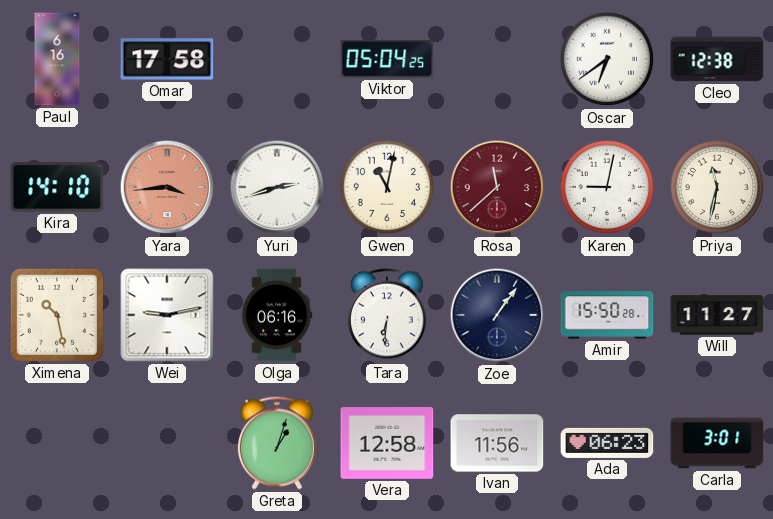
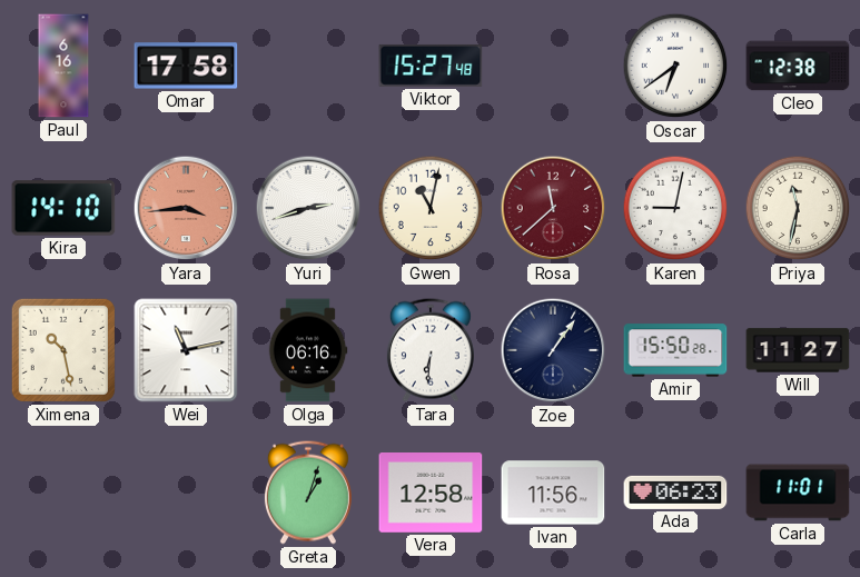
Viktor: 05:04 -> 15:27 (431, 66)
Wei: 9:13 -> 11:13 (186, 350)
Carla: 3:01 -> 11:01 (798, 493)
